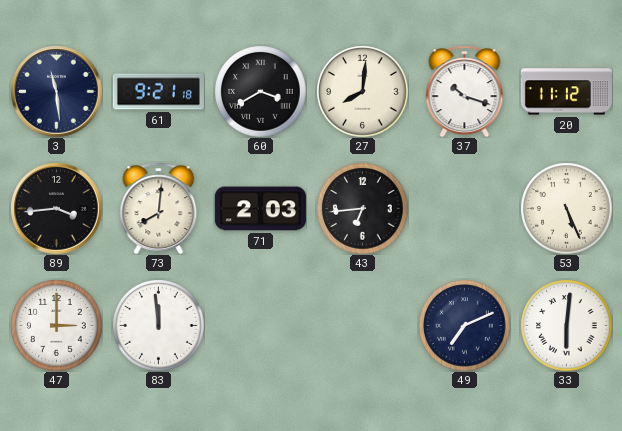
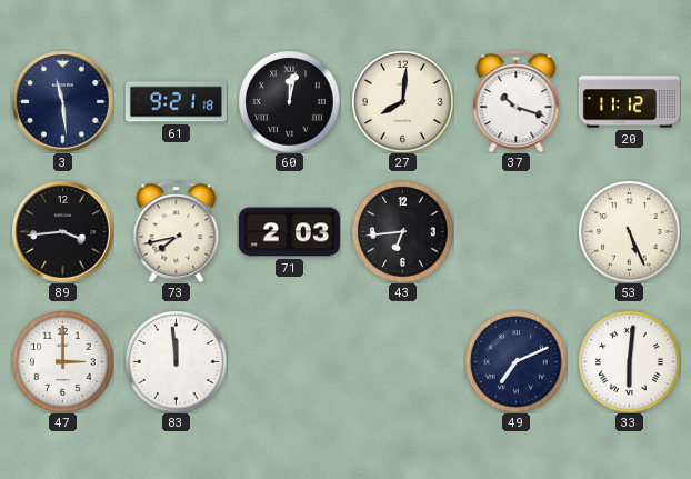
60: 3:40 -> 12:02 (289, 101)
73: 8:01 -> 7:43 (177, 231)
